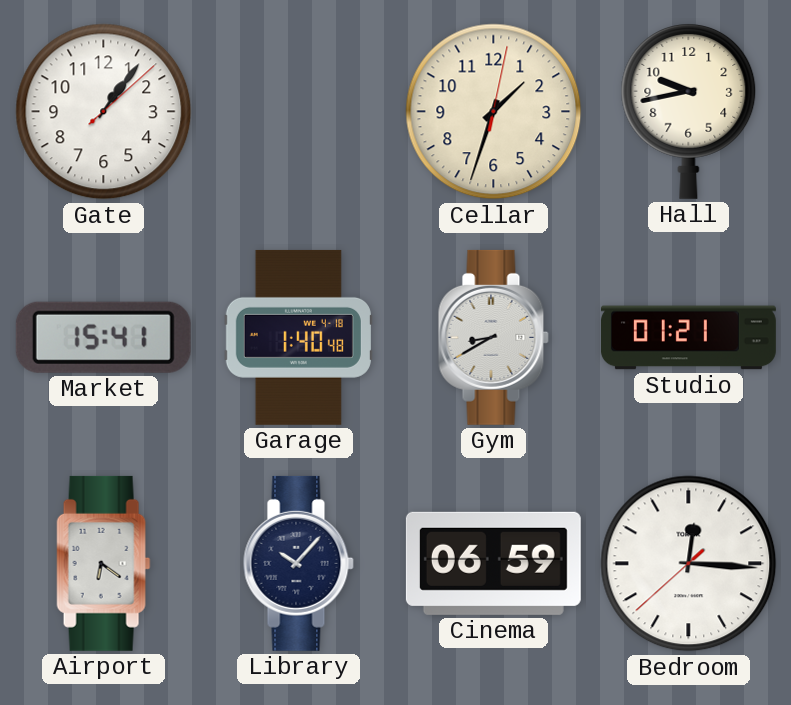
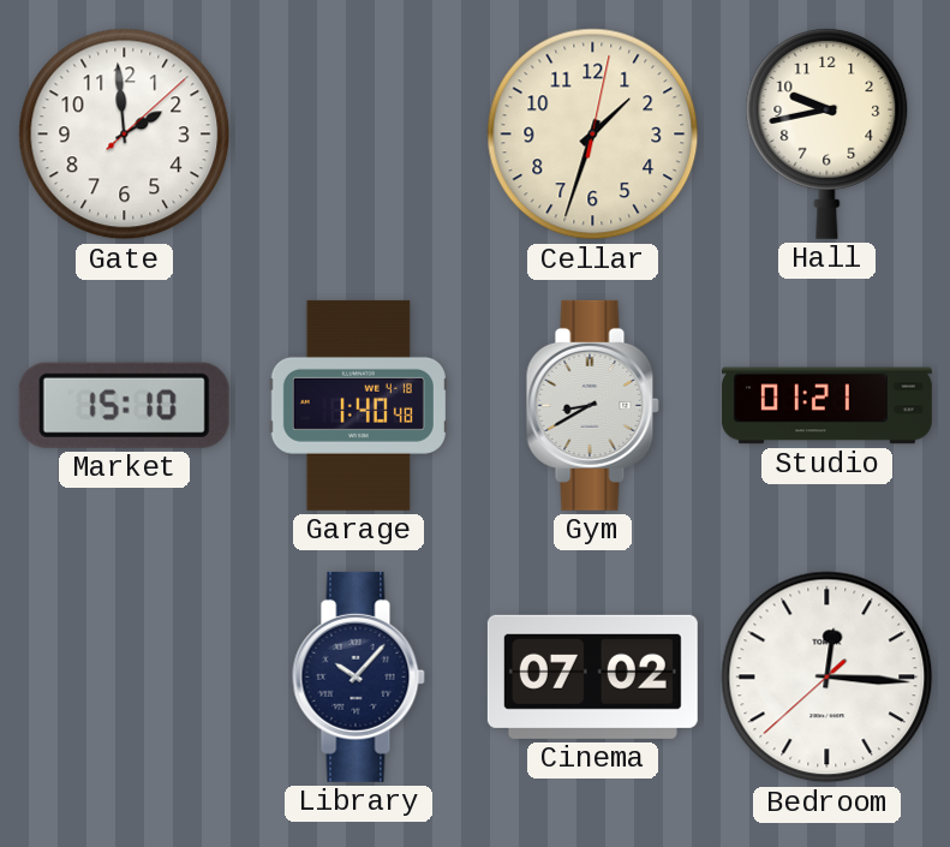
Gate: 1:06 -> 1:59 (125, 135)
Market: 15:41 -> 15:10 (124, 405)
Airport: 6:21 -> none (104, 563)
Cinema: 06:59 -> 07:02 (592, 676)
